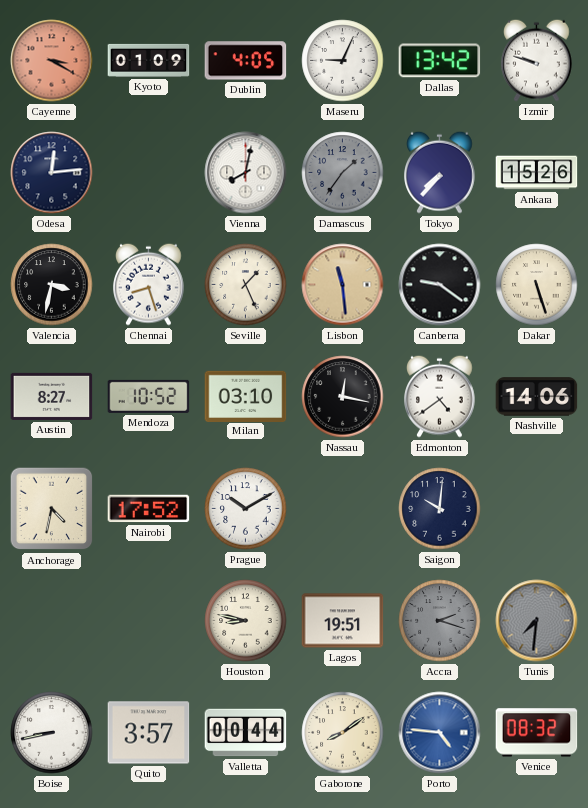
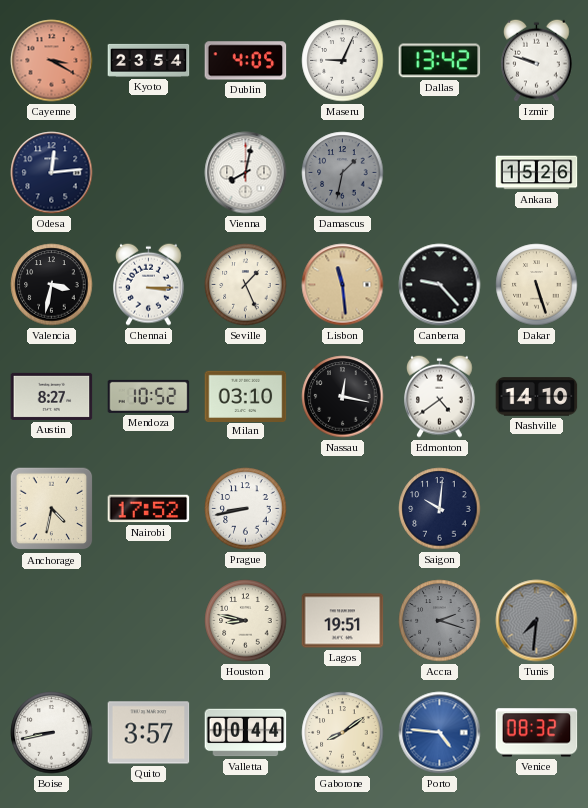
Kyoto: 01:09 -> 23:54 (149, 60)
Damascus: 1:36 -> 1:32 (343, 173)
Tokyo: 7:37 -> none (440, 172)
Chennai: 8:27 -> 3:15 (149, 284)
Canberra: 9:21 -> 9:23 (440, 285)
Nashville: 14:06 -> 14:10 (537, 397)
Prague: 10:10 -> 8:43 (246, 509)
